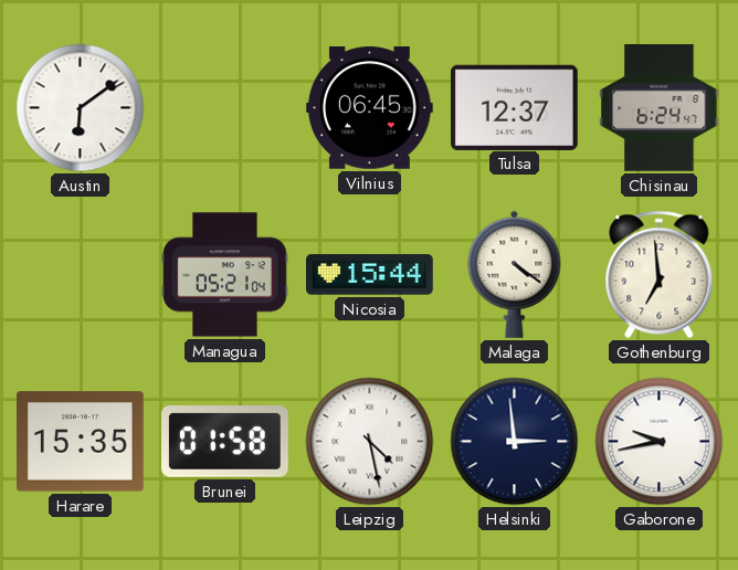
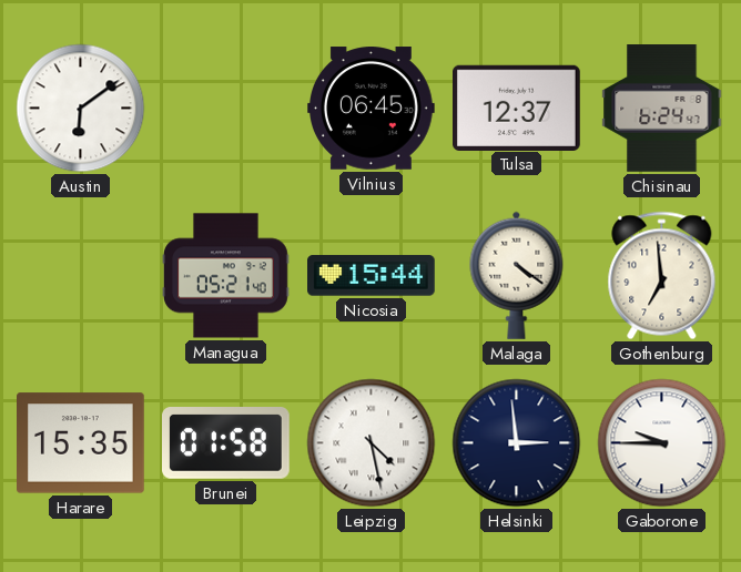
Managua: 05:21:04 -> 05:21:40 (226, 276)
Gaborone: 9:43 -> 9:45 (662, 443)
